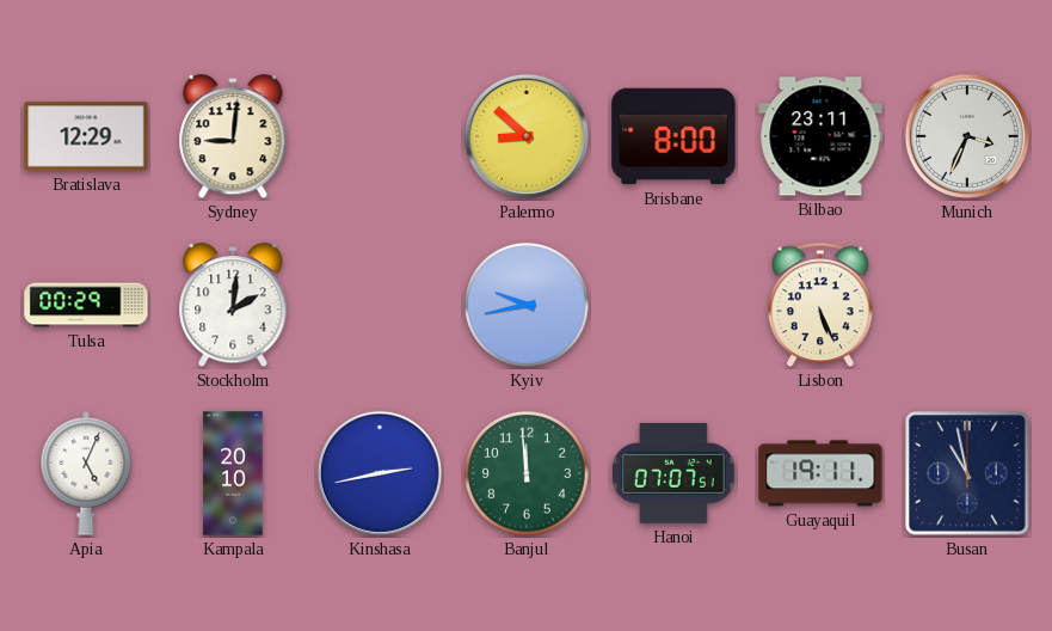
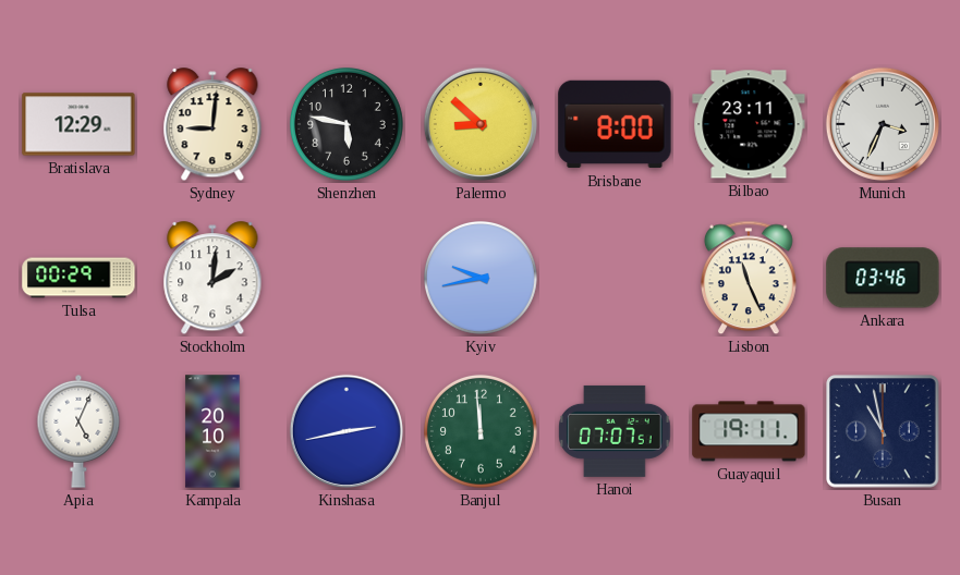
Shenzhen: none -> 5:47 (347, 124)
Lisbon: 5:26 -> 11:26 (749, 278)
Ankara: none -> 03:46 (883, 278)
